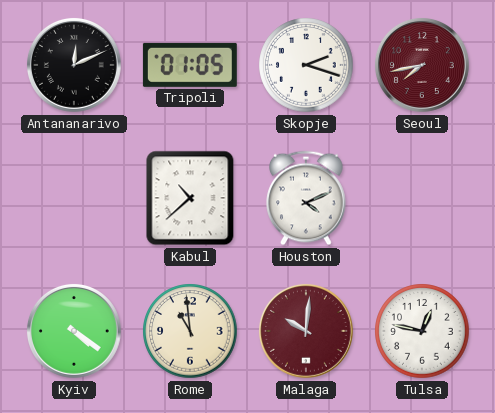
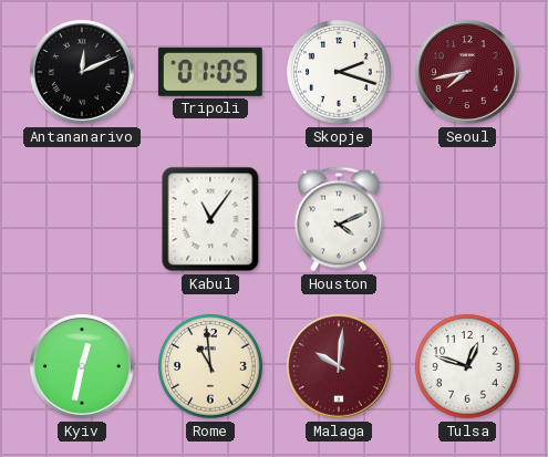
Kabul: 10:38 -> 11:06 (210, 219)
Kyiv: 4:21 -> 12:32 (82, 366)
Tulsa: 12:47 -> 12:48 (467, 366)
